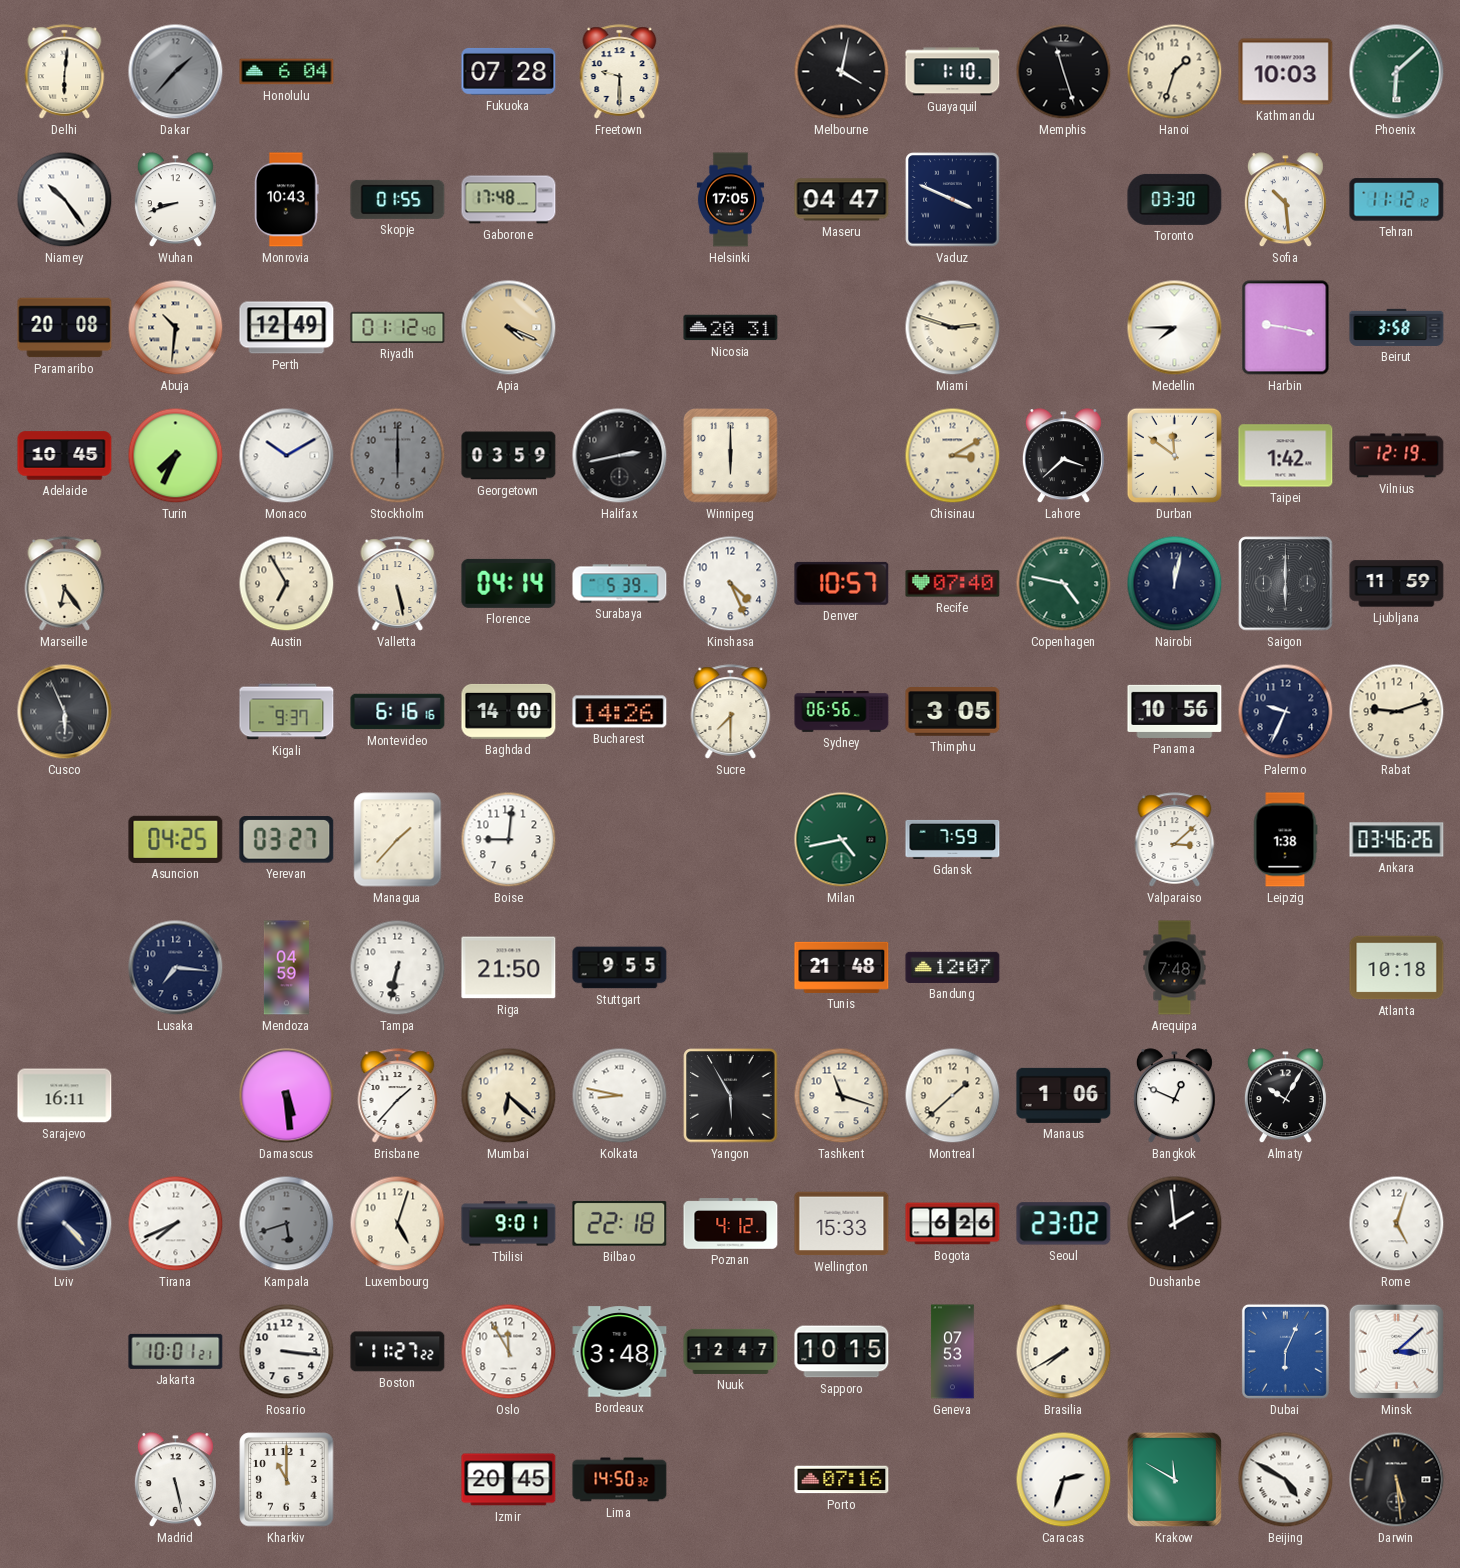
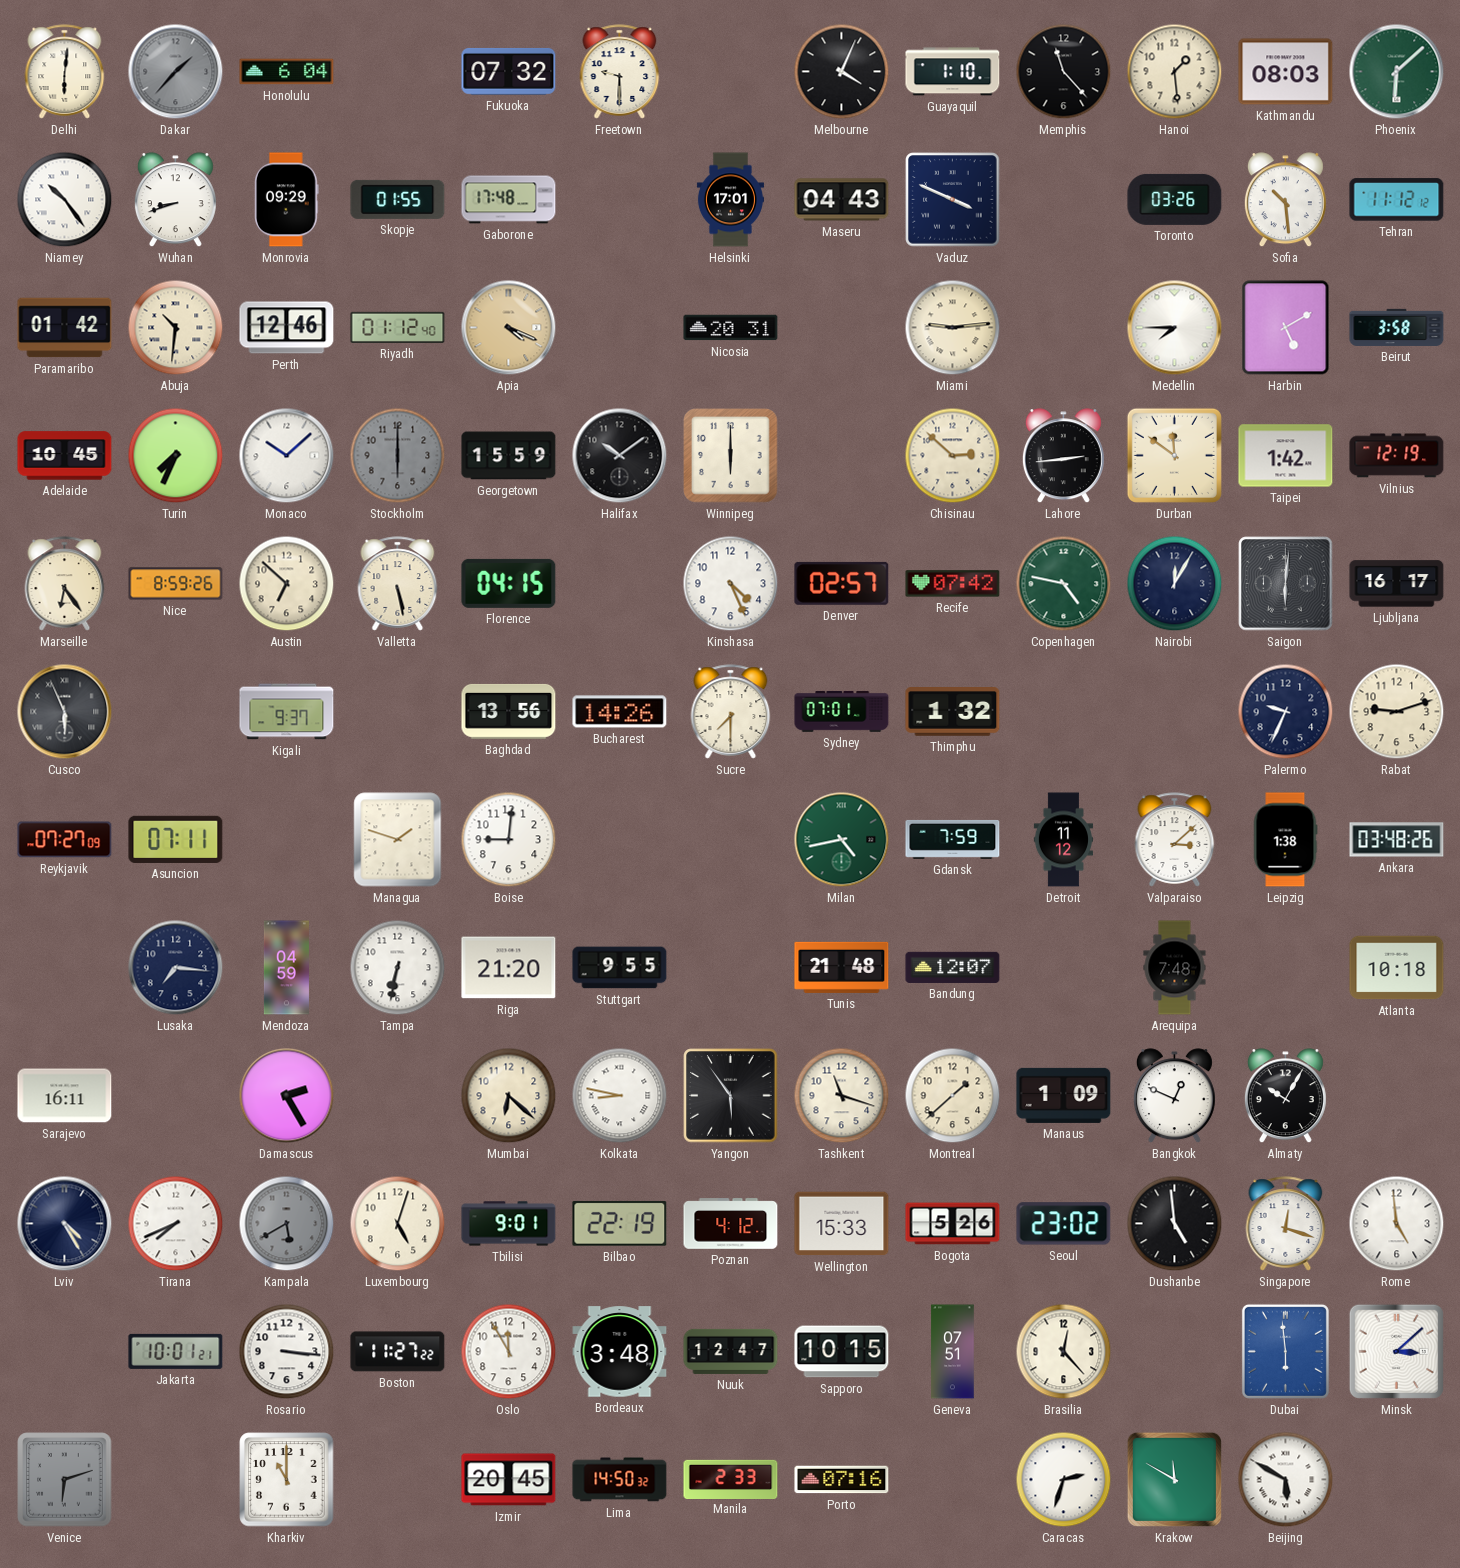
Fukuoka: 07:28 -> 07:32 (509, 71)
Melbourne: 4:02 -> 4:04 (842, 72)
Memphis: 11:27 -> 11:23 (1064, 72)
Hanoi: 1:33 -> 1:29 (1175, 72)
Kathmandu: 10:03 -> 08:03 (1286, 72)
Monrovia: 10:43 -> 09:29 (287, 200)
Helsinki: 17:05 -> 17:01 (730, 200)
Maseru: 04:47 -> 04:43 (842, 200)
Toronto: 03:30 -> 03:26 (1175, 199)
Paramaribo: 20:08 -> 01:42 (65, 328)
Perth: 12:49 -> 12:46 (287, 328)
Miami: 2:48 -> 9:14 (953, 328)
Harbin: 9:17 -> 5:10 (1286, 328)
Monaco: 10:10 -> 10:08 (287, 456)
Georgetown: 03:59 -> 15:59 (509, 456)
Halifax: 2:43 -> 10:09 (620, 456)
Chisinau: 3:10 -> 2:52 (953, 456)
Lahore: 3:38 -> 2:44 (1063, 456)
Nice: none -> 8:59 (176, 584)
Austin: 6:55 -> 6:52 (287, 584)
Florence: 04:14 -> 04:15 (509, 583)
Surabaya: 5:39 -> none (620, 584)
Denver: 10:57 -> 02:57 (842, 583)
Recife: 07:40 -> 07:42 (953, 584)
Nairobi: 12:02 -> 12:05 (1175, 584)
Saigon: 6:00 -> 6:01 (1286, 584)
Ljubljana: 11:59 -> 16:17 (1397, 584)
Montevideo: 6:16 -> none (398, 712)
Baghdad: 14:00 -> 13:56 (509, 711)
Sydney: 06:56 -> 07:01 (842, 711)
Thimphu: 3:05 -> 1:32 (953, 712)
Panama: 10:56 -> none (1175, 711)
Reykjavik: none -> 07:27 (65, 840)
Asuncion: 04:25 -> 07:11 (176, 839)
Yerevan: 03:27 -> none (287, 840)
Managua: 1:37 -> 1:48 (398, 840)
Detroit: none -> 11:12 (1063, 840)
Ankara: 03:46 -> 03:48 (1397, 840)
Riga: 21:50 -> 21:20 (509, 968)
Damascus: 5:29 -> 2:25 (287, 1096)
Brisbane: 1:37 -> none (398, 1096)
Yangon: 5:55 -> 5:54 (731, 1096)
Manaus: 1:06 -> 1:09 (1064, 1095)
Lviv: 4:23 -> 4:25 (65, 1224)
Kampala: 5:42 -> 5:40 (287, 1224)
Bilbao: 22:18 -> 22:19 (620, 1223)
Bogota: 6:26 -> 5:26 (953, 1224)
Dushanbe: 1:59 -> 4:59 (1175, 1224)
Singapore: none -> 12:18 (1286, 1224)
Rome: 5:03 -> 4:59 (1397, 1224)
Geneva: 07:53 -> 07:51 (953, 1352)
Brasilia: 7:40 -> 12:23 (1064, 1352)
Dubai: 6:04 -> 5:59 (1285, 1351)
Venice: none -> 6:12 (65, 1480)
Madrid: 5:28 -> none (175, 1480)
Manila: none -> 2:33 (731, 1479)
Beijing: 4:50 -> 5:50 (1286, 1480)
Darwin: 5:29 -> none (1397, 1480)
